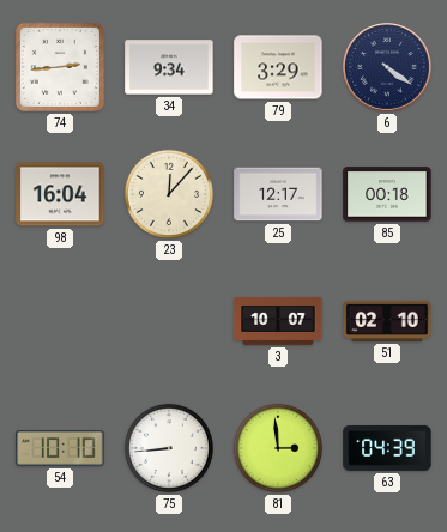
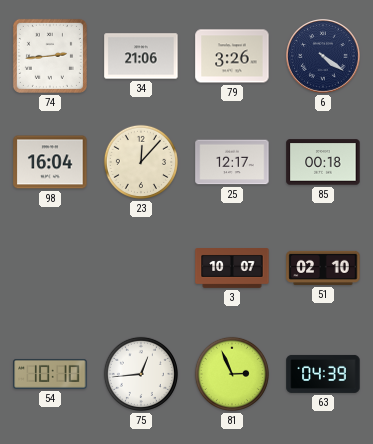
34: 9:34 -> 21:06 (141, 56)
79: 3:29 -> 3:26 (232, 56)
75: 8:44 -> 12:44 (141, 374)
81: 2:59 -> 2:56 (232, 374)
